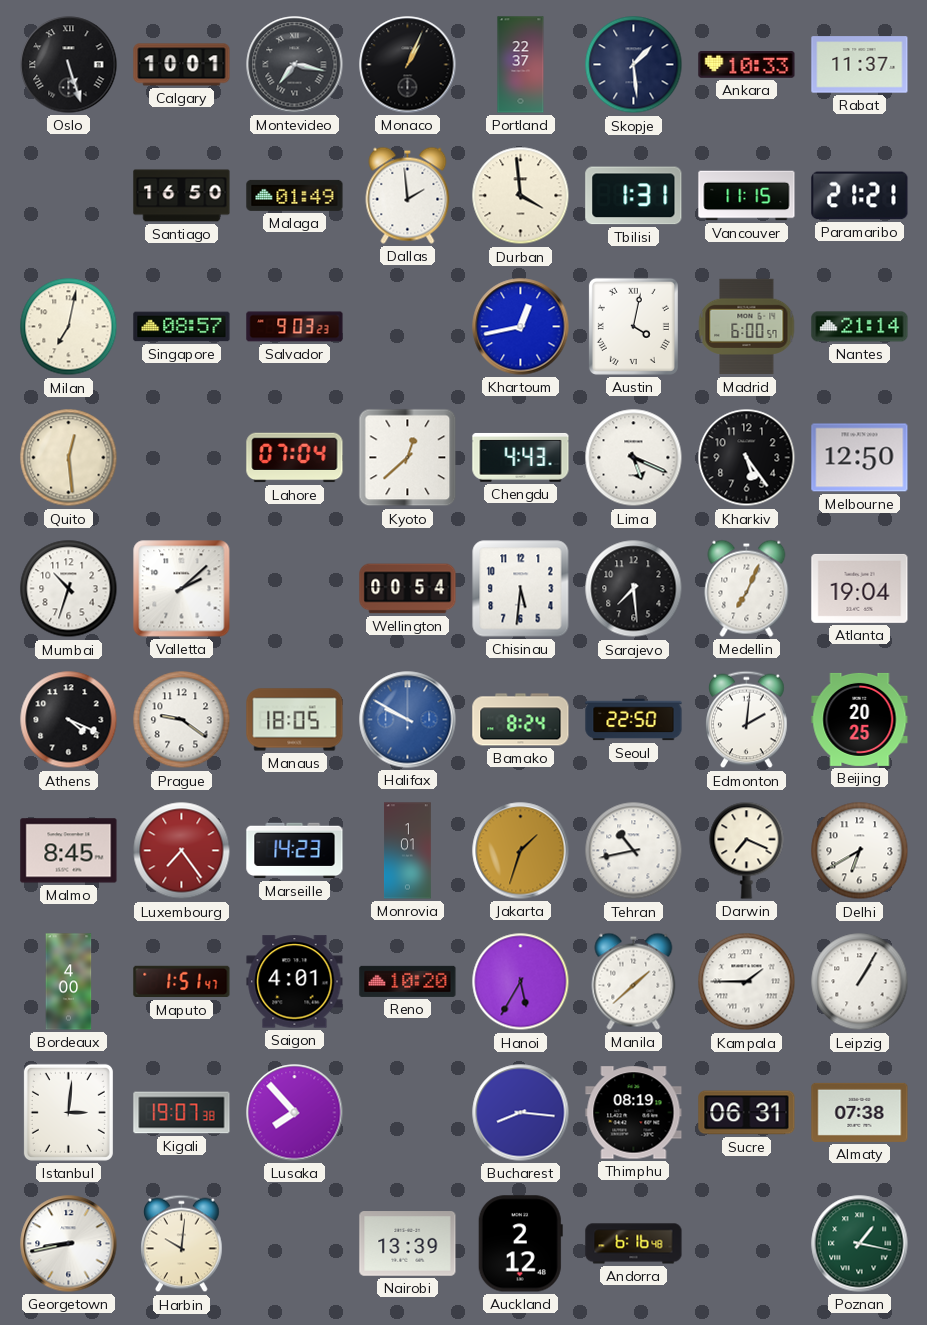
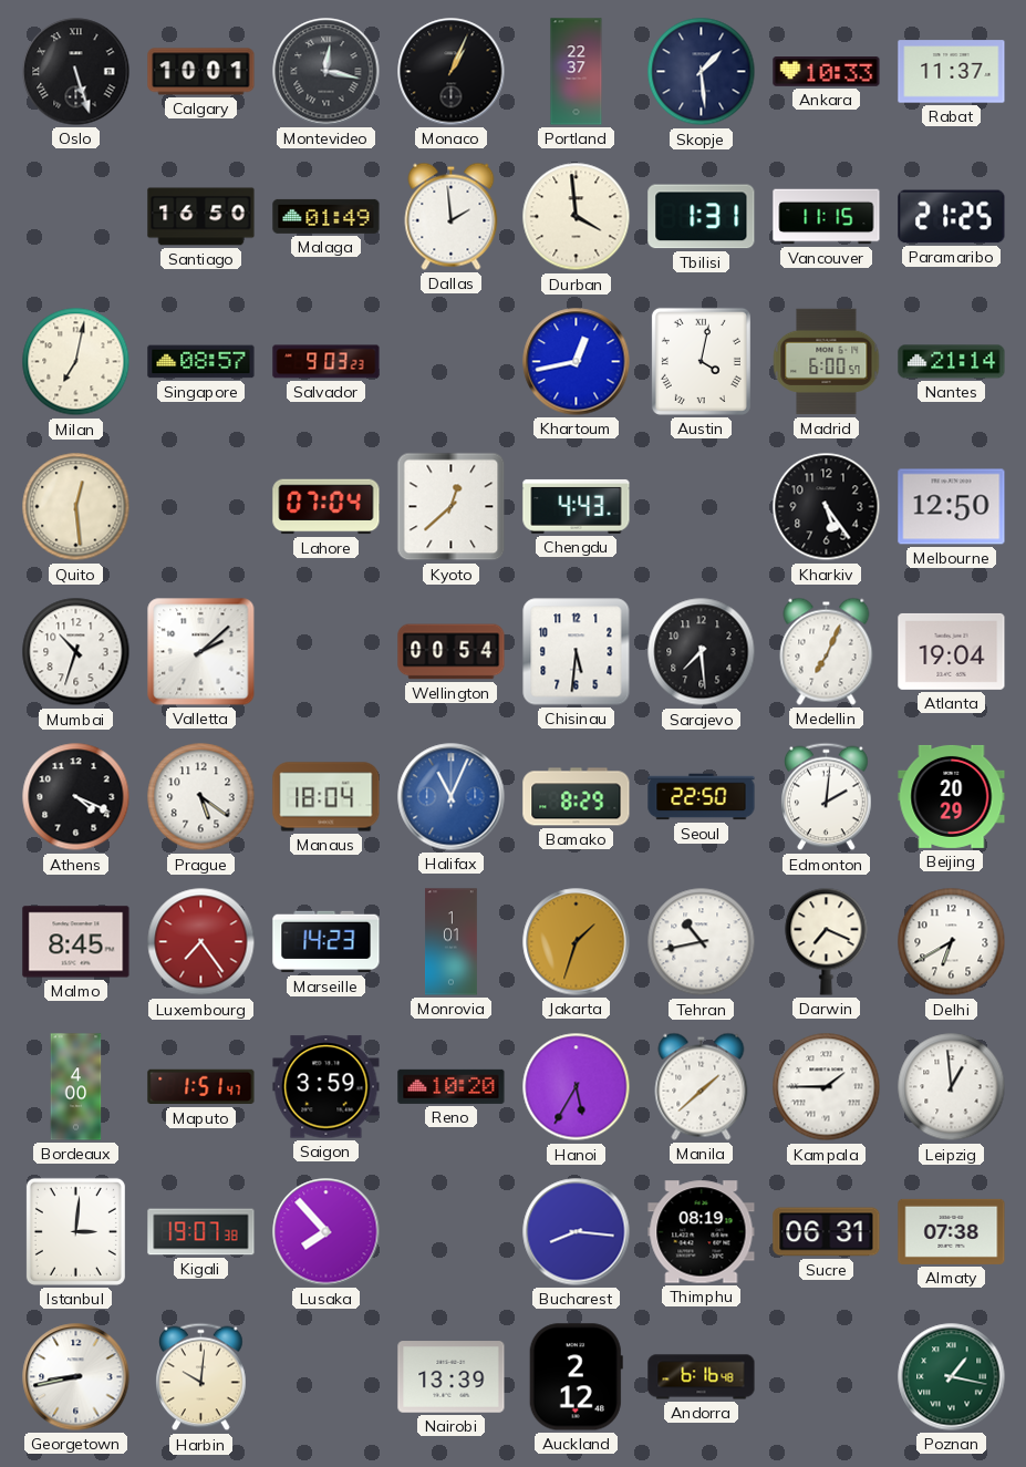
Montevideo: 7:17 -> 12:17 (327, 72)
Paramaribo: 21:21 -> 21:25 (952, 217)
Lima: 5:19 -> none (634, 458)
Prague: 9:21 -> 5:21 (201, 797)
Manaus: 18:05 -> 18:04 (327, 797)
Halifax: 9:50 -> 11:04 (452, 797)
Bamako: 8:24 -> 8:29 (577, 797)
Beijing: 20:25 -> 20:29 (952, 796)
Saigon: 4:01 -> 3:59 (327, 1087)
Leipzig: 1:05 -> 12:59 (952, 1087)
